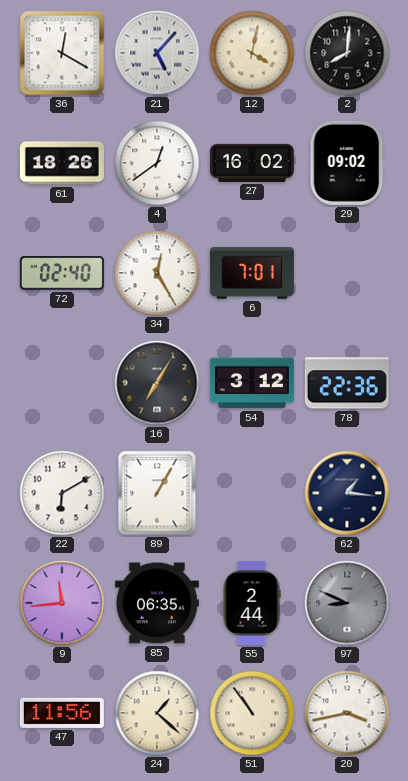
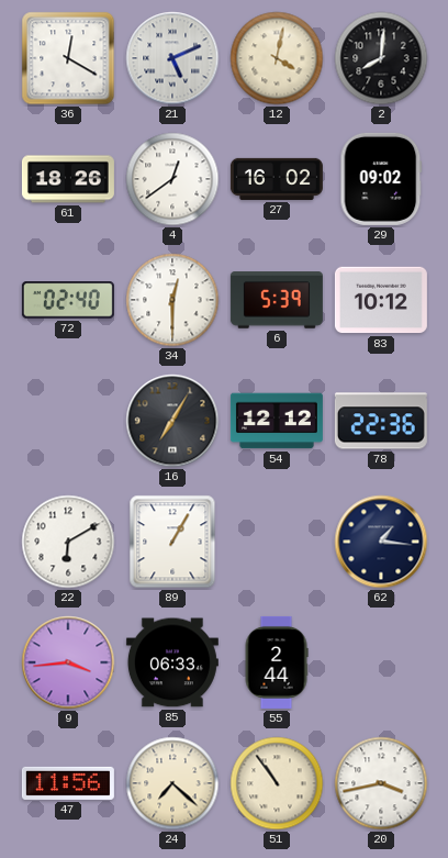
21: 5:07 -> 5:11 (172, 58)
34: 12:25 -> 12:30 (172, 300)
6: 7:01 -> 5:39 (277, 300)
83: none -> 10:12 (381, 300)
54: 3:12 -> 12:12 (277, 421)
9: 11:44 -> 3:44 (68, 662)
85: 06:35 -> 06:33 (172, 662)
97: 8:49 -> none (347, 603)
24: 1:22 -> 7:22 (172, 783)
